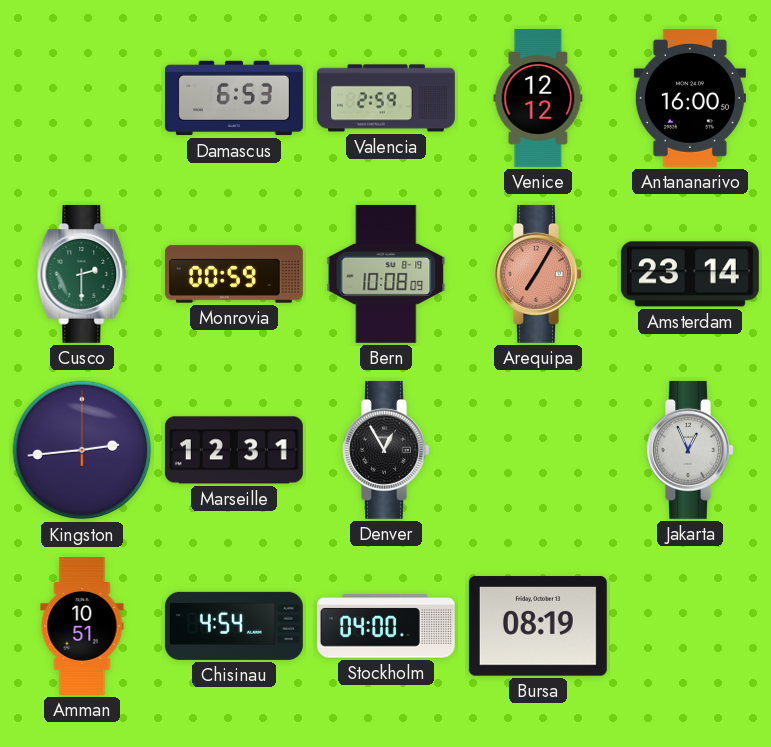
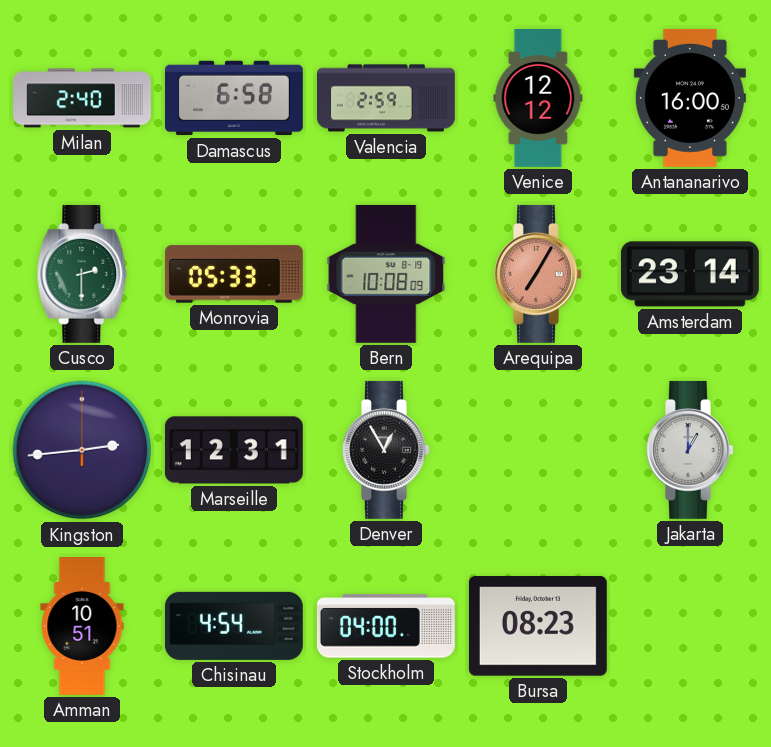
Milan: none -> 2:40 (83, 98)
Damascus: 6:53 -> 6:58 (234, 98)
Monrovia: 00:59 -> 05:33 (234, 274)
Jakarta: 12:56 -> 1:00 (690, 450)
Bursa: 08:19 -> 08:23 (538, 626)
